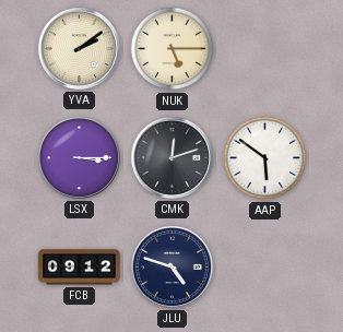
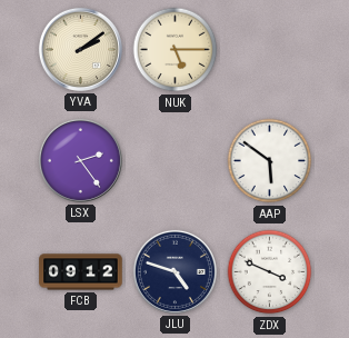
LSX: 3:15 -> 2:24 (80, 160)
CMK: 12:12 -> none (171, 157)
ZDX: none -> 3:49 (270, 272)
